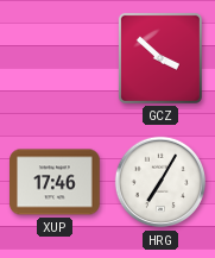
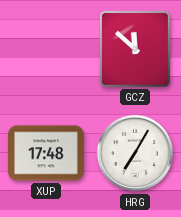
GCZ: 3:52 -> 11:52 (135, 49)
XUP: 17:46 -> 17:48 (46, 153)
